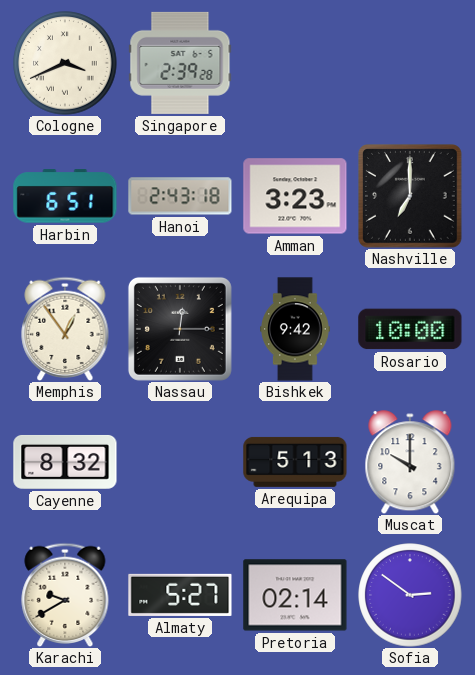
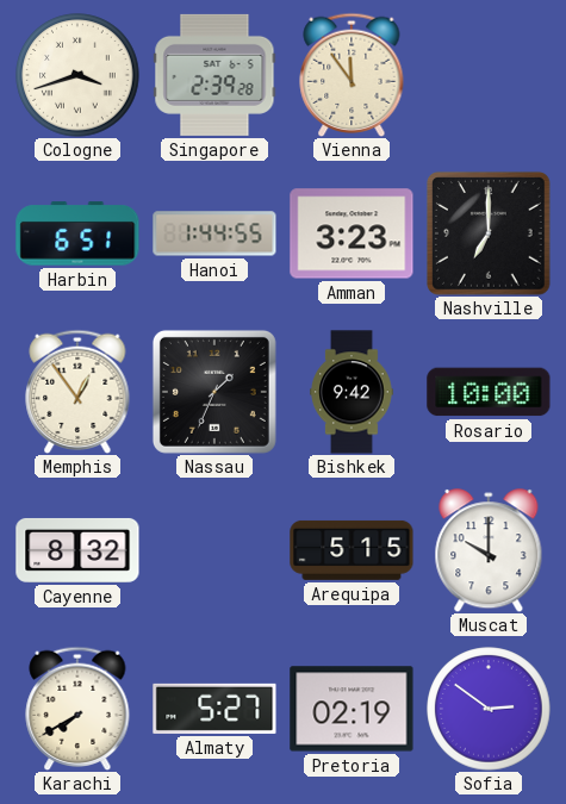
Cologne: 3:41 -> 3:42 (77, 75)
Vienna: none -> 11:54 (352, 74)
Hanoi: 2:43 -> 1:44 (214, 233)
Nassau: 12:15 -> 1:34 (214, 392)
Arequipa: 5:13 -> 5:15 (352, 550)
Karachi: 9:40 -> 7:40 (77, 708)
Pretoria: 02:14 -> 02:19 (352, 709)
